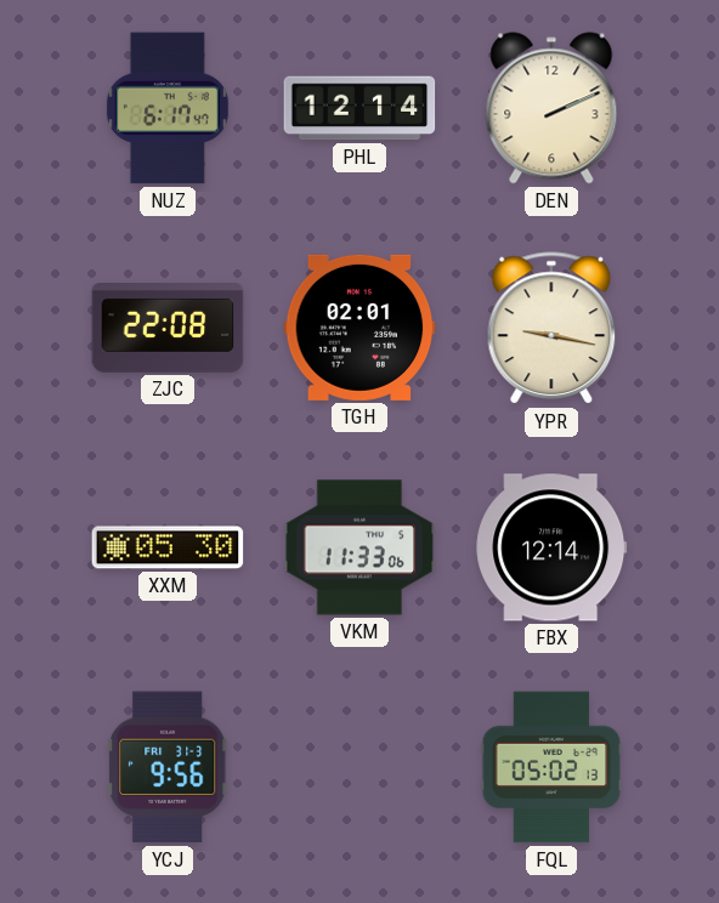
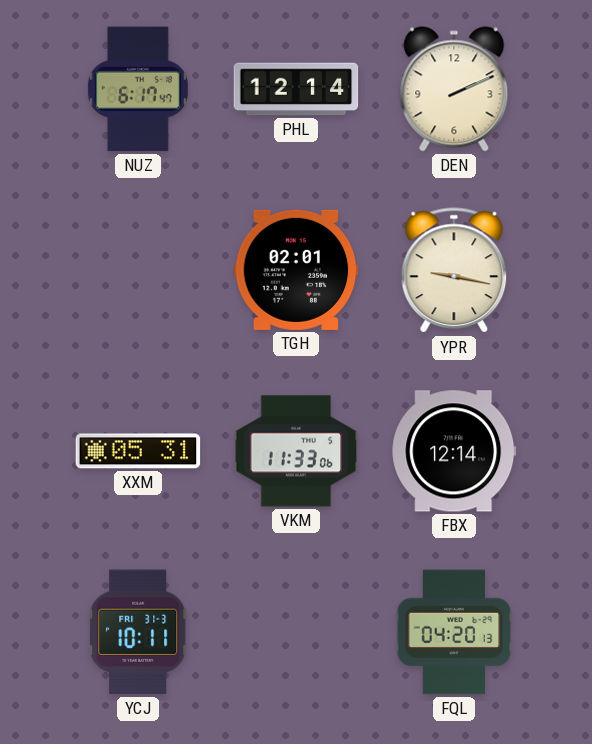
ZJC: 22:08 -> none (168, 329)
XXM: 05:30 -> 05:31 (138, 451)
YCJ: 9:56 -> 10:11 (139, 632)
FQL: 05:02 -> 04:20 (454, 632)
